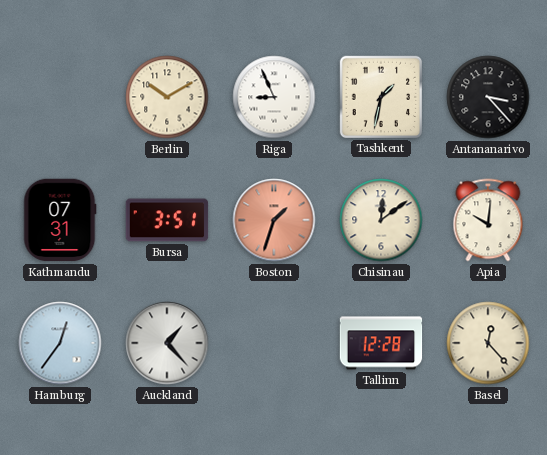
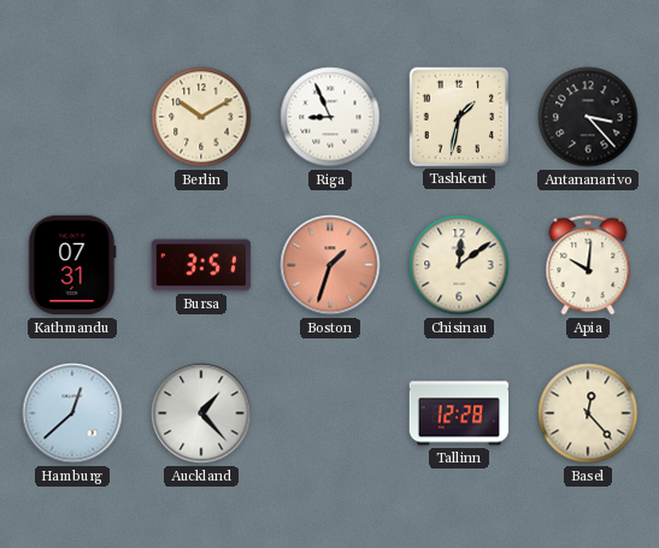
Hamburg: 12:36 -> 12:38 (72, 413)
